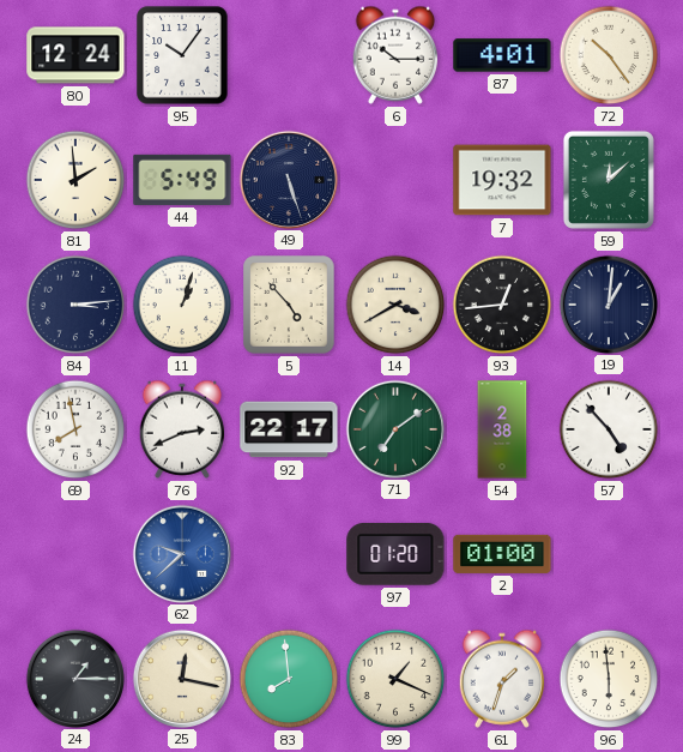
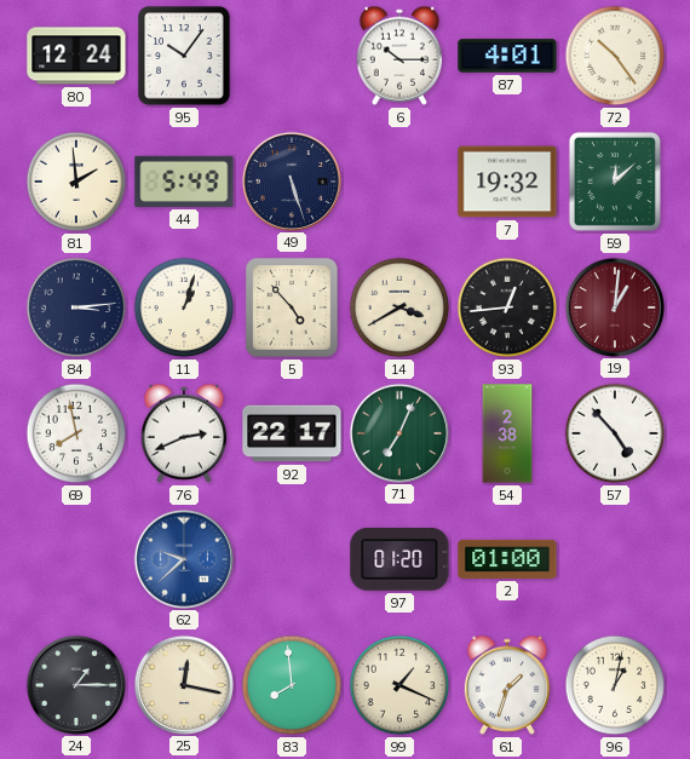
19 dial: navy -> burgundy (614, 306)
71: 7:09 -> 7:04 (398, 432)
96: 5:59 -> 1:02 (615, 685)
